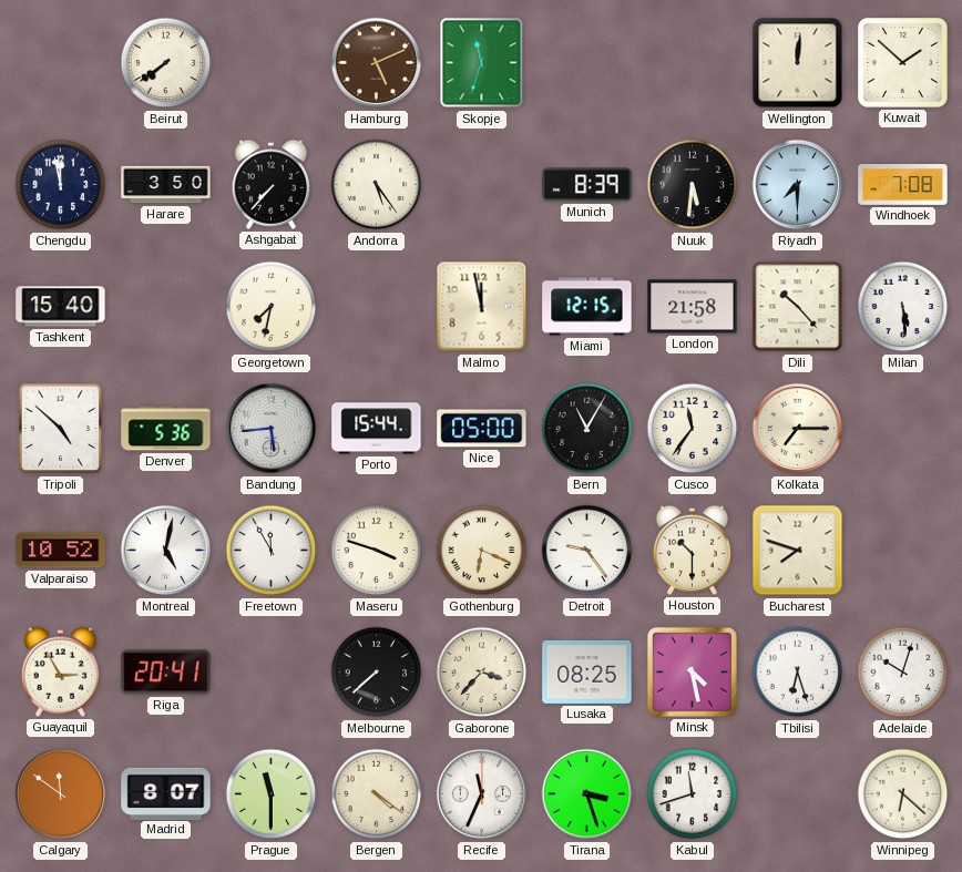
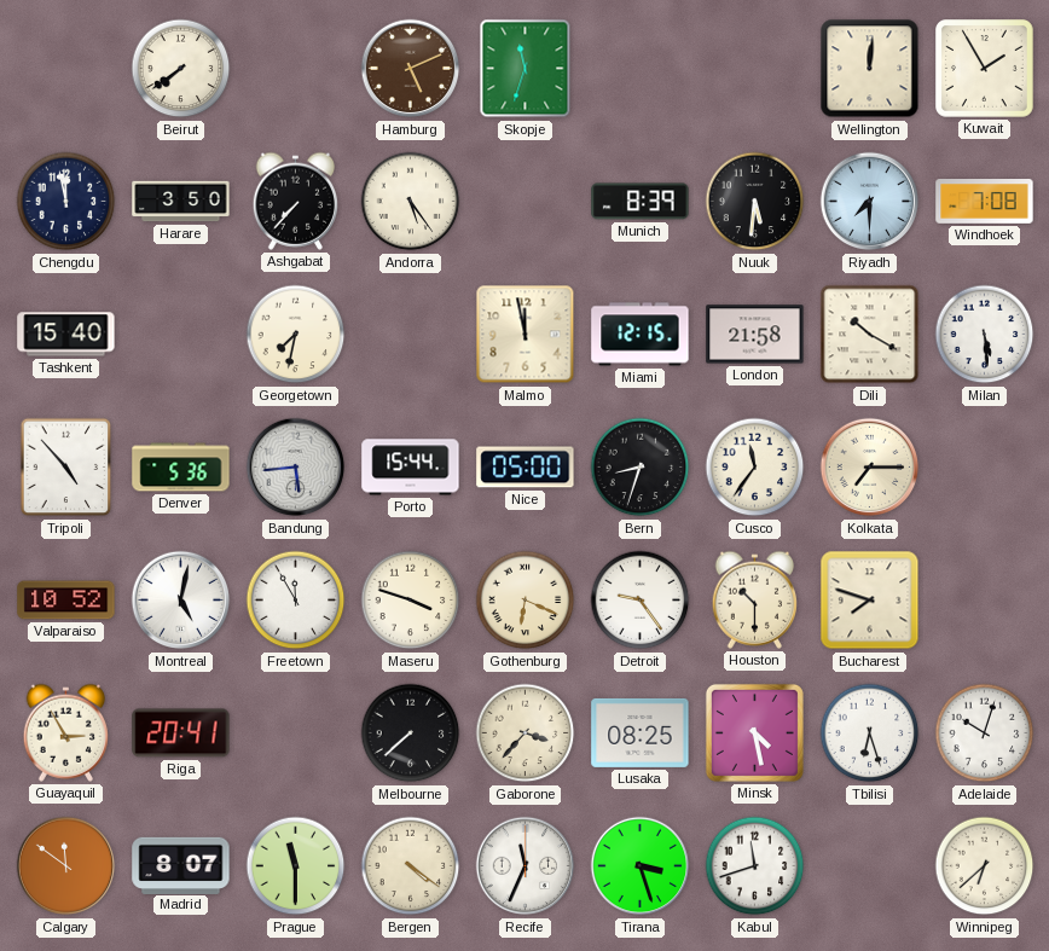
Kuwait: 1:52 -> 1:55 (985, 69)
Dili: 10:23 -> 10:20 (870, 335)
Tripoli: 4:52 -> 4:53 (66, 468)
Bern: 11:05 -> 8:33 (641, 468)
Winnipeg: 6:22 -> 6:38 (985, 866)
